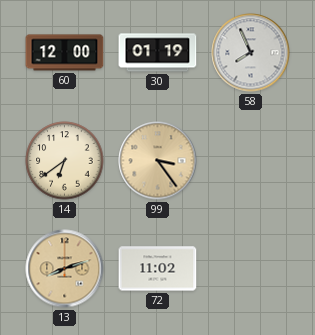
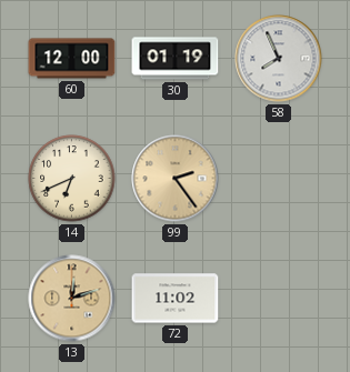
14: 6:39 -> 6:41 (72, 179)
99: 3:24 -> 2:24 (176, 179)
13: 8:12 -> 12:12 (72, 299)
